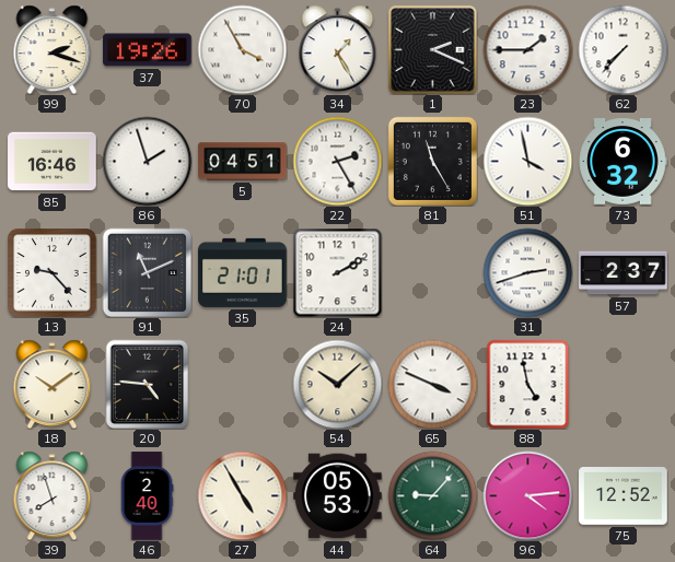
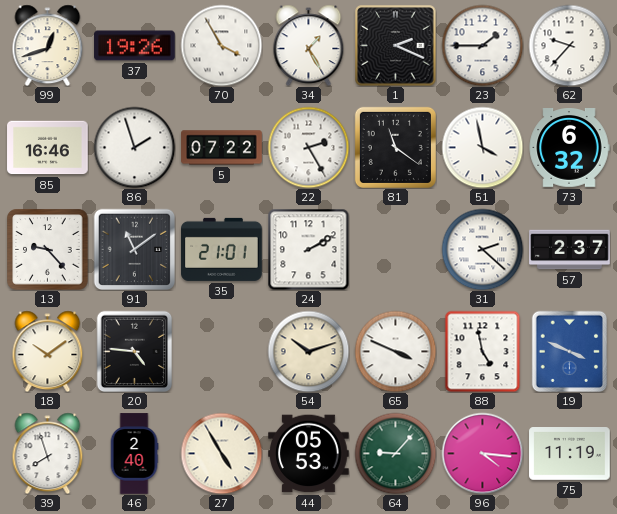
99: 2:18 -> 12:42 (48, 45)
62: 7:37 -> 9:37 (569, 45)
5: 04:51 -> 07:22 (222, 148)
81: 11:25 -> 11:21 (395, 147)
91: 11:11 -> 11:09 (134, 249)
31: 2:42 -> 2:22 (482, 249)
54: 10:08 -> 10:12 (308, 351)
19: none -> 3:49 (570, 351)
96: 4:14 -> 4:16 (482, 453)
75: 12:52 -> 11:19 (570, 454)
